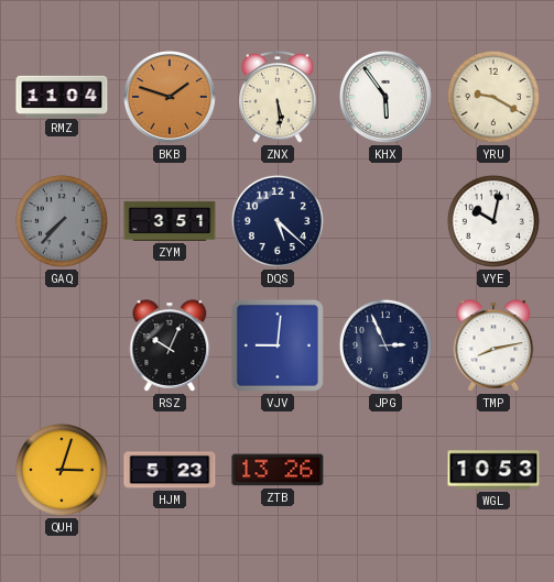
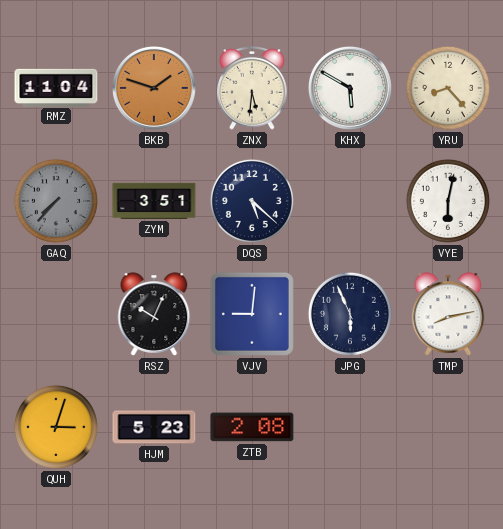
ZNX: 5:29 -> 5:31 (252, 89)
KHX: 5:54 -> 5:50 (350, 88)
YRU: 9:20 -> 8:23 (448, 88)
VYE: 10:02 -> 6:02 (448, 201)
JPG: 2:56 -> 5:56 (350, 314)
ZTB: 13:26 -> 2:08 (252, 427)
WGL: 10:53 -> none (493, 470)
